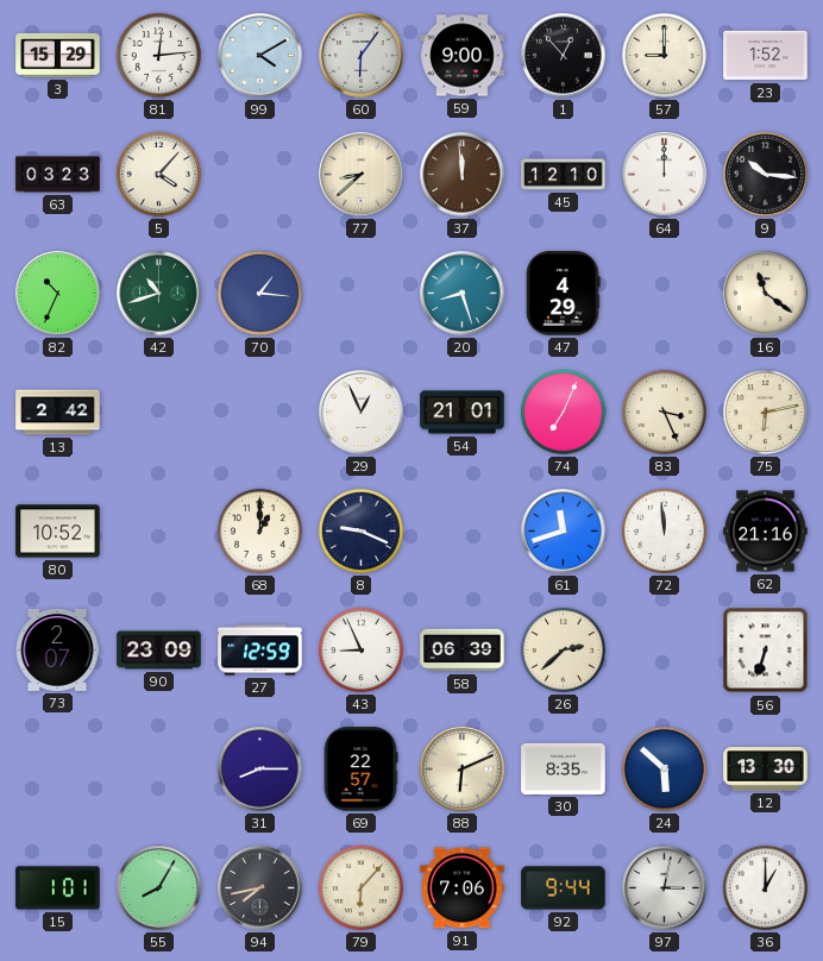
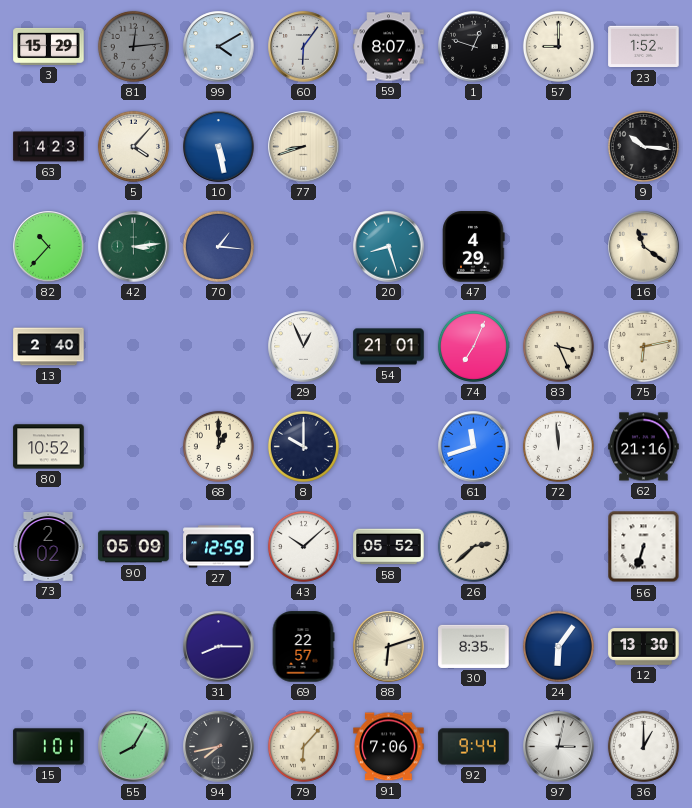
81 dial: white -> grey (133, 46)
59: 9:00 -> 8:07 (389, 47)
1: 12:53 -> 12:48 (474, 47)
63: 03:23 -> 14:23 (49, 147)
10: none -> 5:28 (219, 147)
77: 8:38 -> 8:42 (304, 147)
37: 11:59 -> none (463, 175)
45: 12:10 -> none (564, 175)
64: 12:00 -> none (665, 175)
82: 10:34 -> 10:37 (49, 247)
42: 10:42 -> 3:14 (134, 247)
13: 2:42 -> 2:40 (49, 347)
8: 9:19 -> 10:00 (303, 446)
73: 2:07 -> 2:02 (48, 546)
90: 23:09 -> 05:09 (134, 547)
43: 8:56 -> 10:08 (303, 546)
58: 06:39 -> 05:52 (389, 547)
88: 6:11 -> 6:12 (389, 647)
24: 5:52 -> 6:06 (558, 646)
